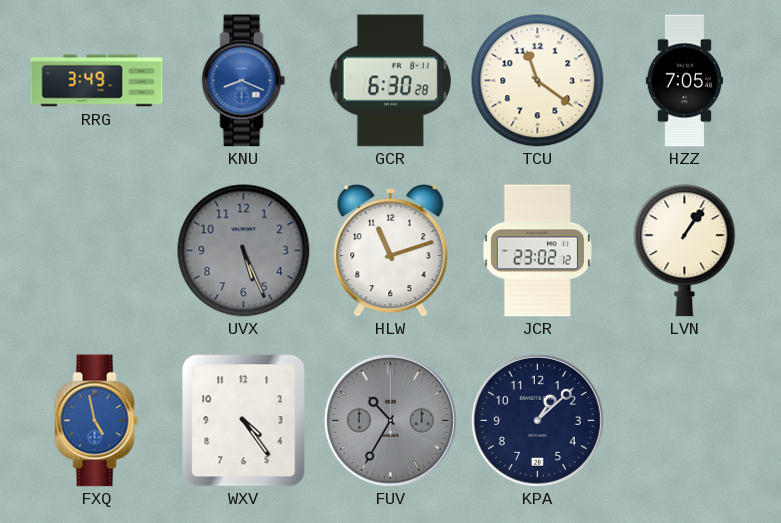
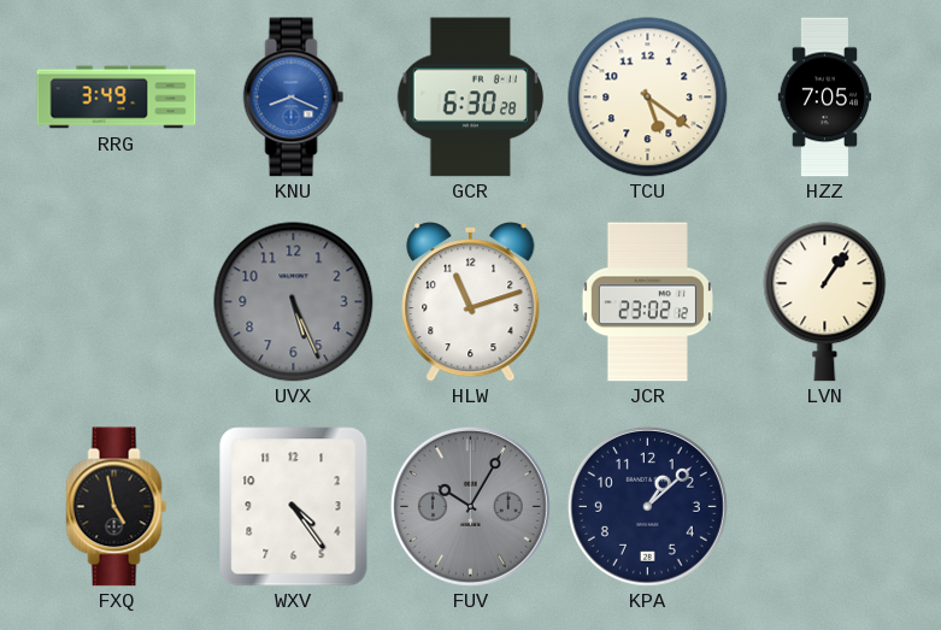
TCU: 11:21 -> 5:21 (648, 98)
FXQ dial: blue -> black (117, 507)
FUV: 10:35 -> 10:05 (470, 506)
